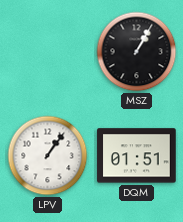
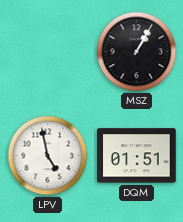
LPV: 1:06 -> 4:58 (48, 156)
